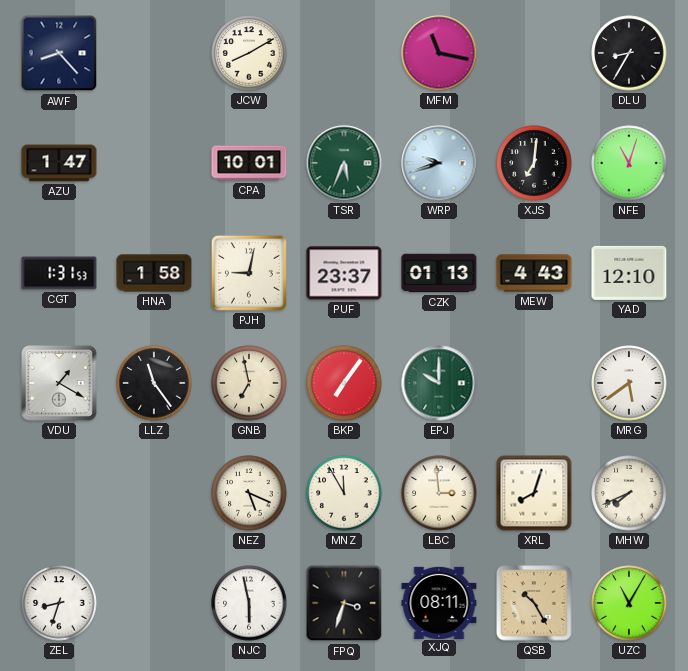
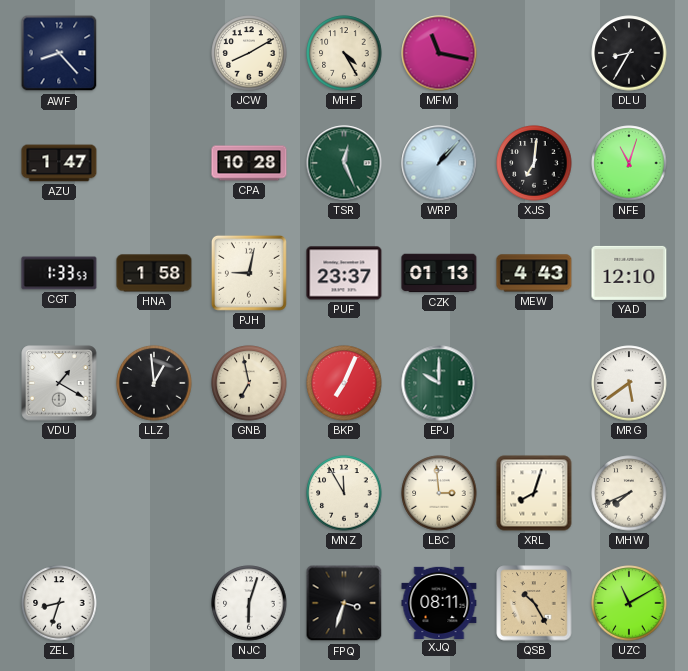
MHF: none -> 4:25 (344, 53)
CPA: 10:01 -> 10:28 (249, 163)
TSR: 5:34 -> 12:26 (344, 163)
WRP: 9:42 -> 1:07 (439, 163)
CGT: 1:31 -> 1:33 (59, 273)
LLZ: 11:24 -> 12:59 (154, 383)
BKP: 7:06 -> 7:04 (344, 383)
NEZ: 5:19 -> none (249, 493)
NJC: 5:58 -> 6:03 (249, 603)
UZC: 11:05 -> 11:10 (629, 603)
